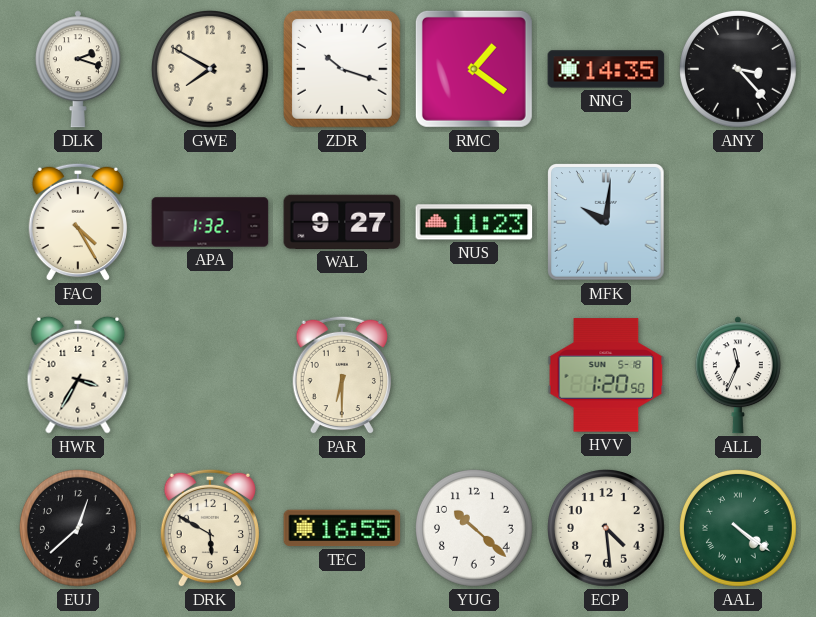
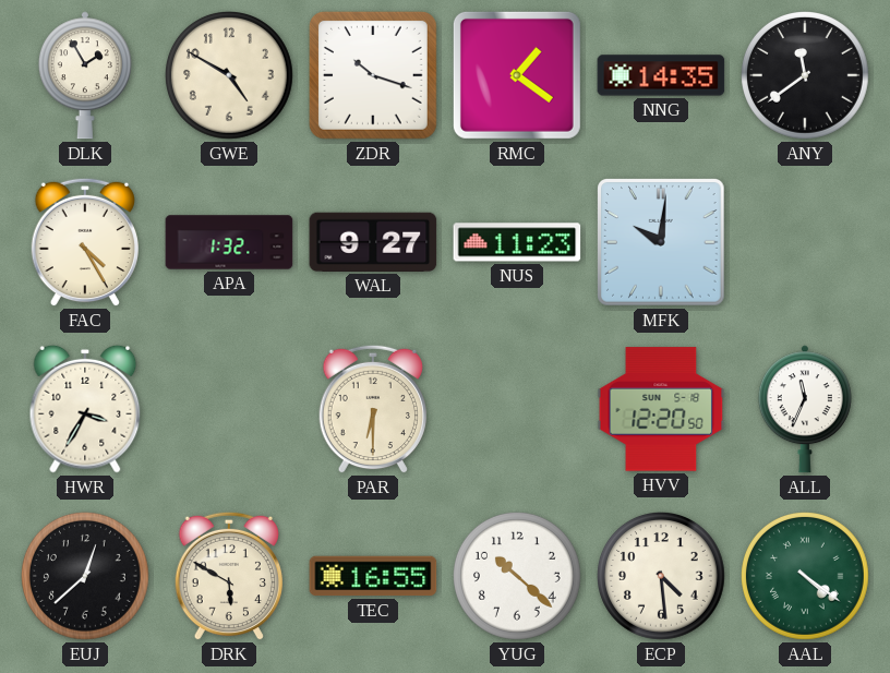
DLK: 2:18 -> 1:55 (85, 75)
GWE: 7:50 -> 4:50 (230, 76)
ANY: 3:23 -> 11:39 (806, 76)
HVV: 1:20 -> 12:20 (661, 409)
